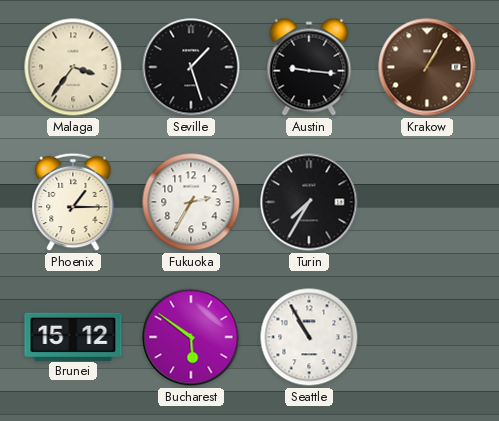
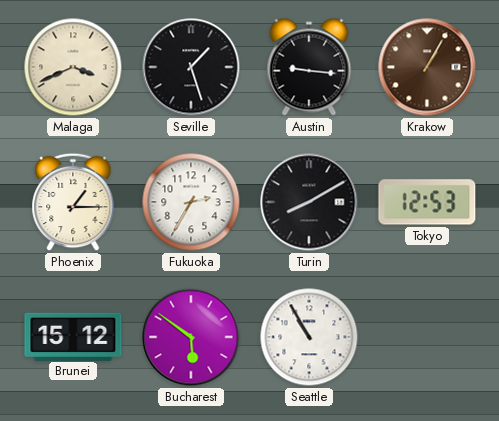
Malaga: 3:36 -> 3:41 (73, 67)
Turin: 7:35 -> 8:10 (309, 202)
Tokyo: none -> 12:53 (427, 202)
